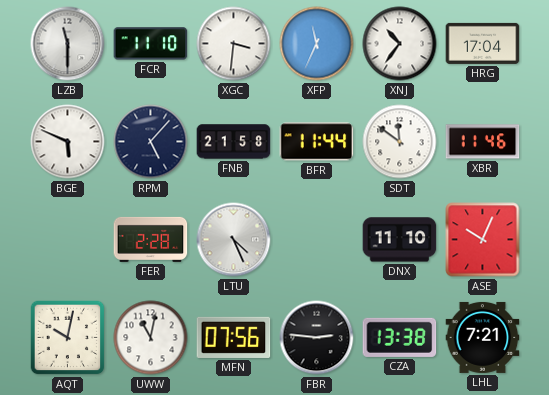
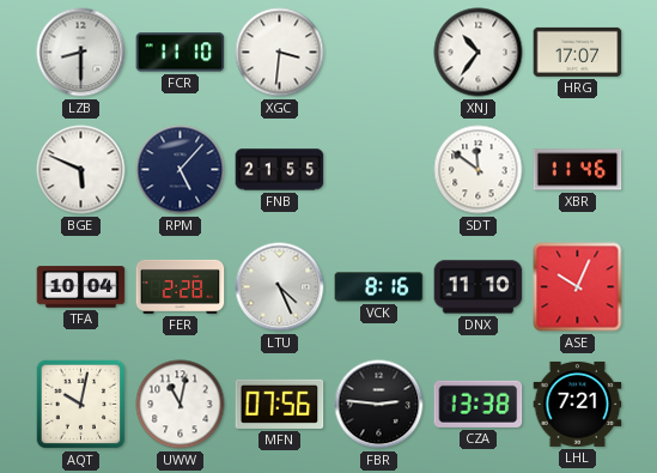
LZB: 11:30 -> 8:30 (81, 53)
XFP: 11:34 -> none (317, 44)
HRG: 17:04 -> 17:07 (578, 51)
FNB: 21:58 -> 21:55 (280, 170)
BFR: 11:44 -> none (317, 142)
TFA: none -> 10:04 (81, 287)
VCK: none -> 8:16 (379, 287)
